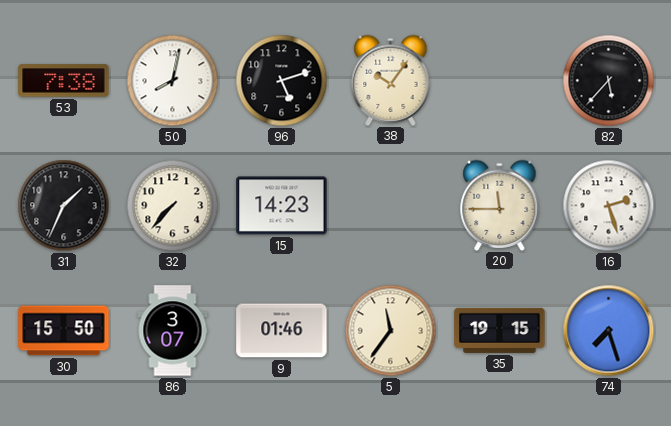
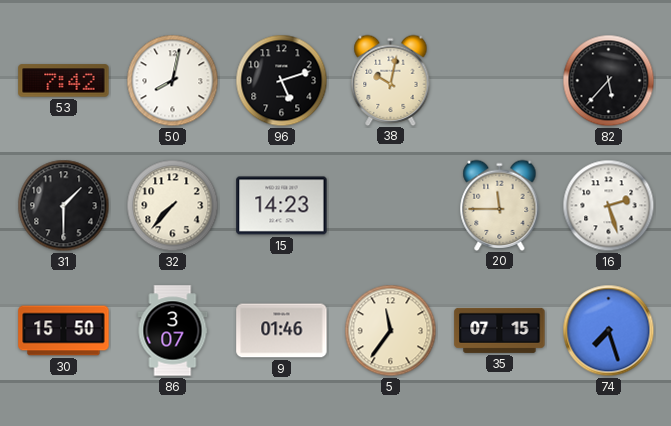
53: 7:38 -> 7:42 (64, 81)
38: 10:06 -> 10:02 (391, 80)
31: 1:34 -> 1:30 (64, 206)
35: 19:15 -> 07:15 (500, 330)
